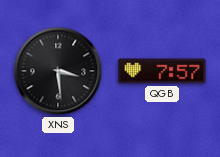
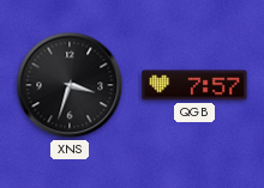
XNS: 3:29 -> 3:33 (70, 85)
